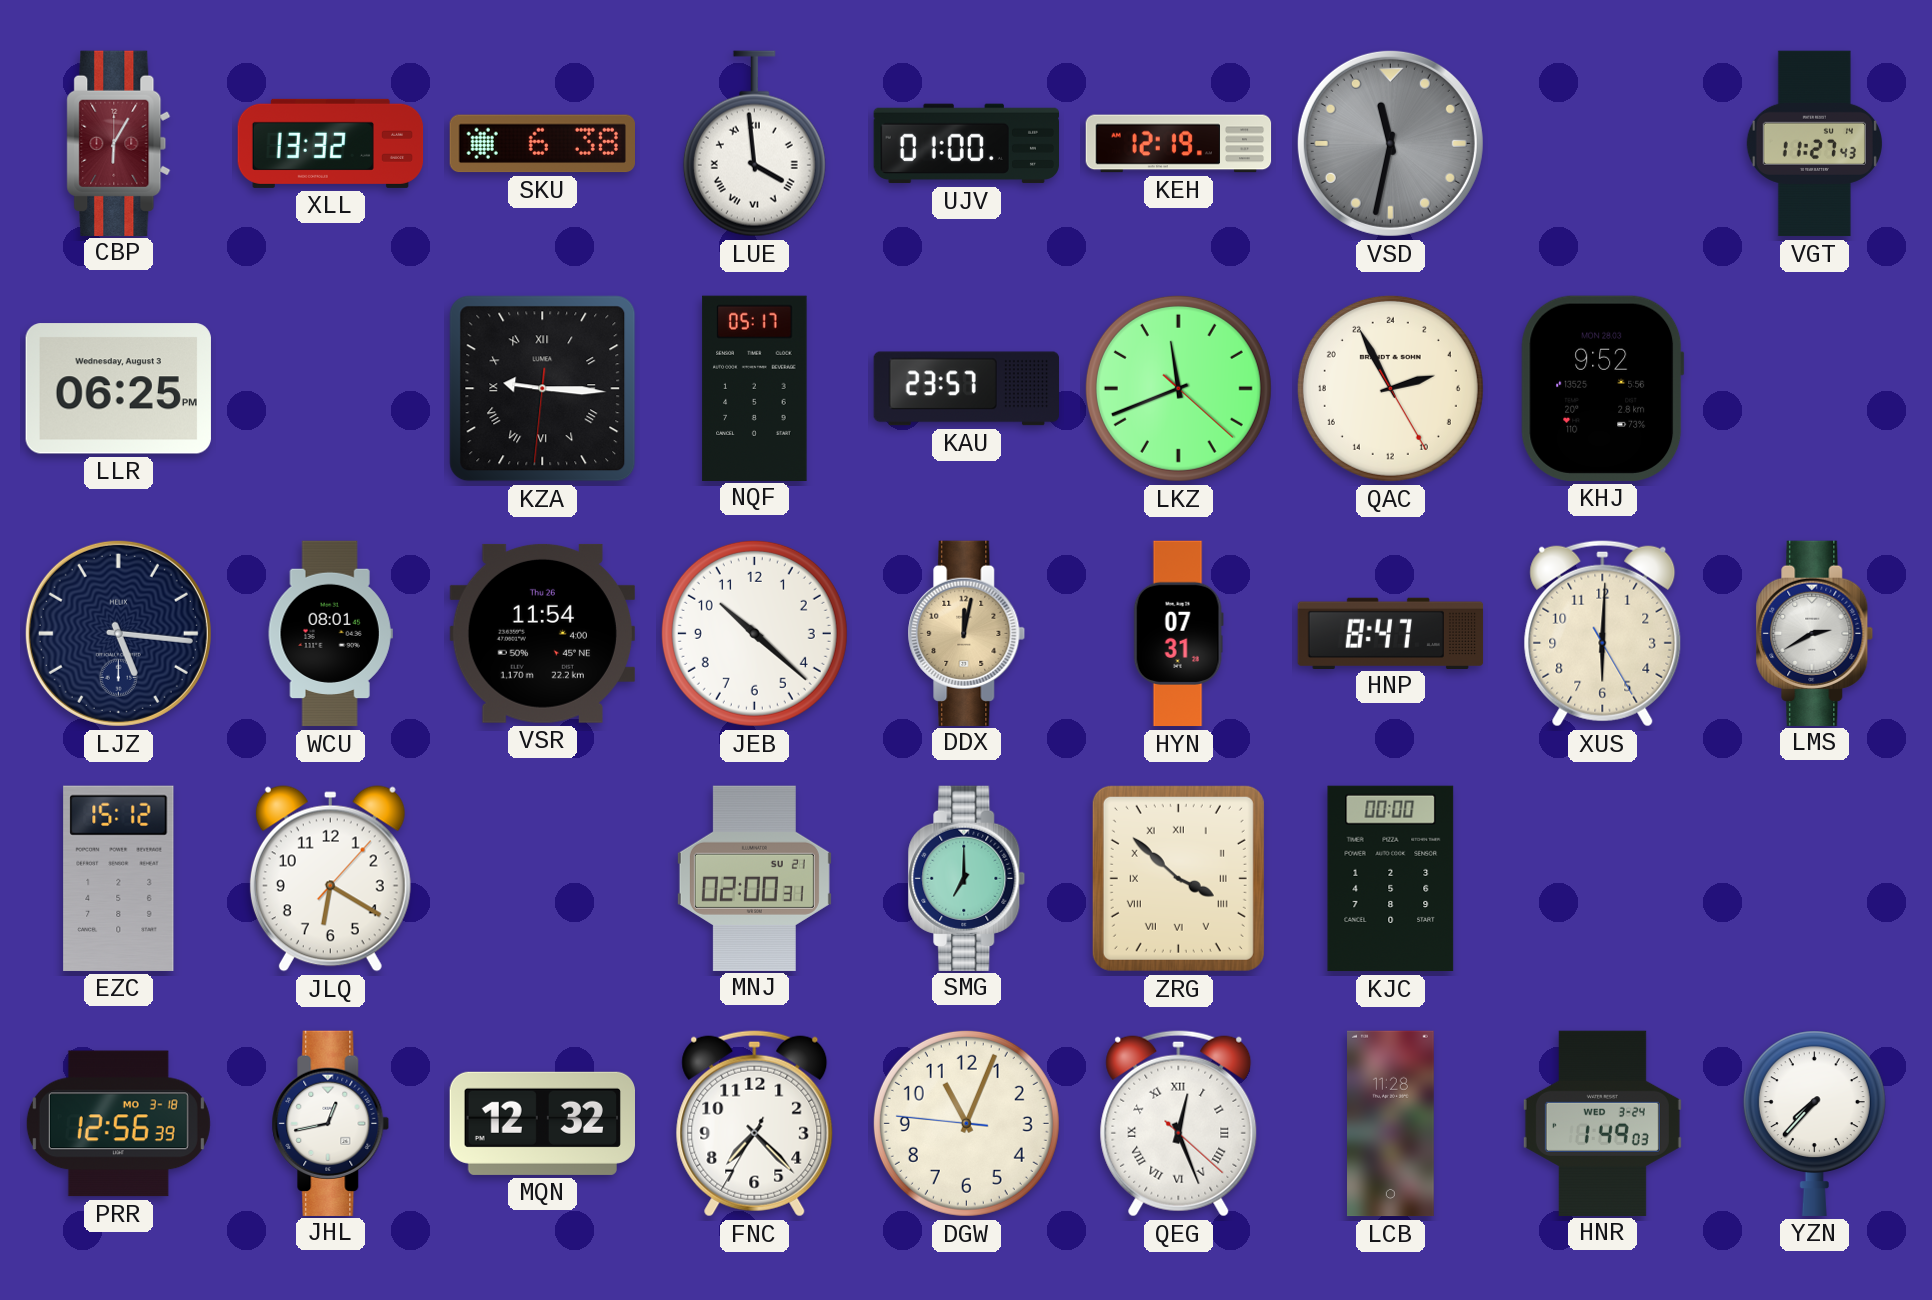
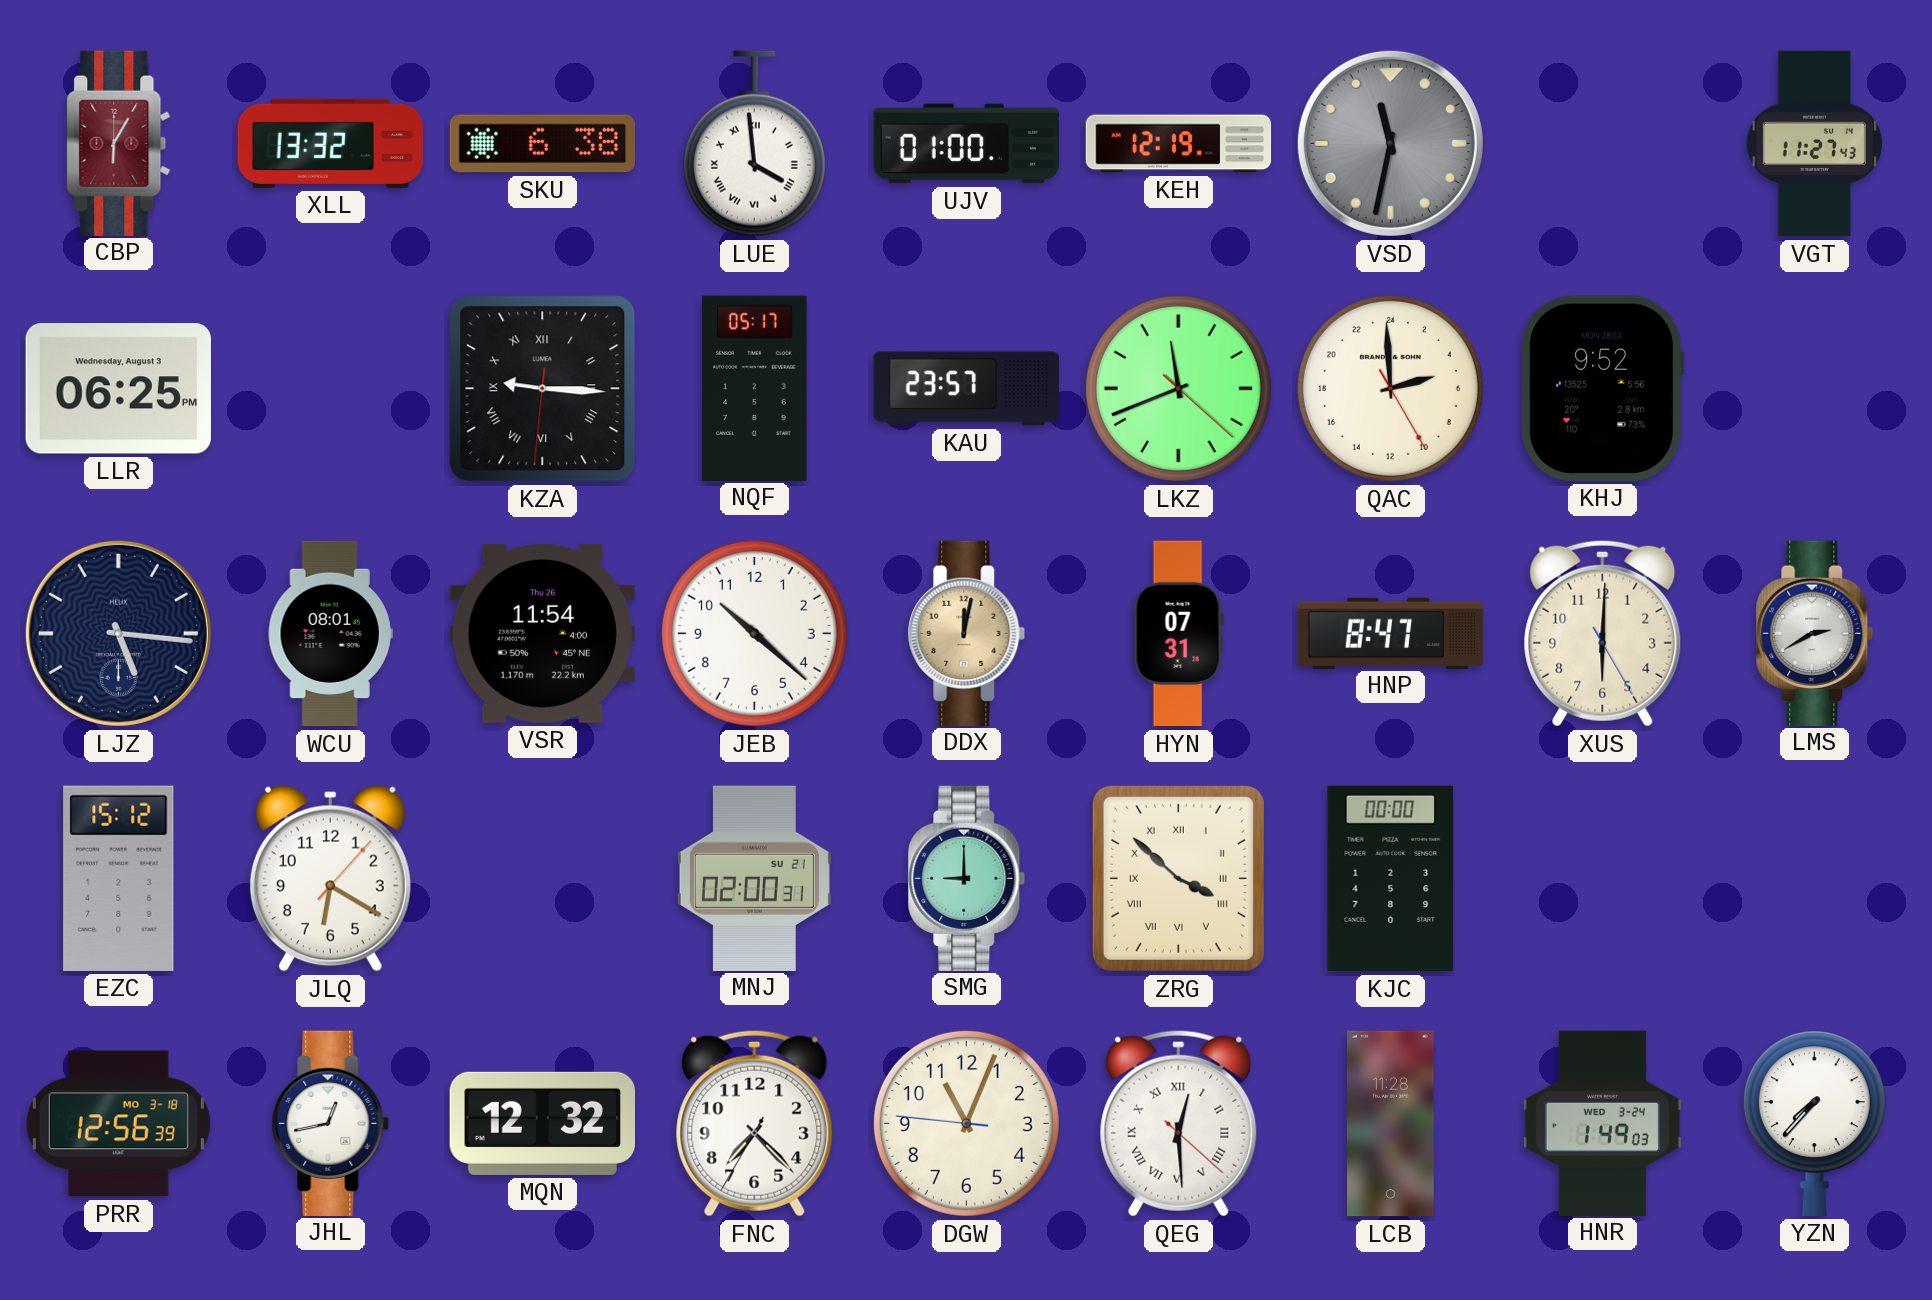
QAC: 4:55 -> 4:59 (1390, 388)
SMG: 7:00 -> 9:00 (967, 878)
QEG: 12:26 -> 12:29 (1179, 1123)
